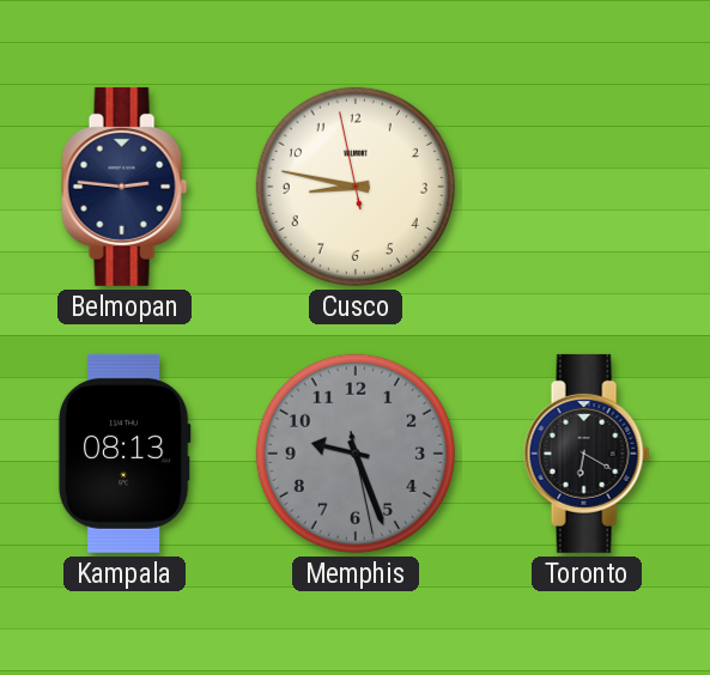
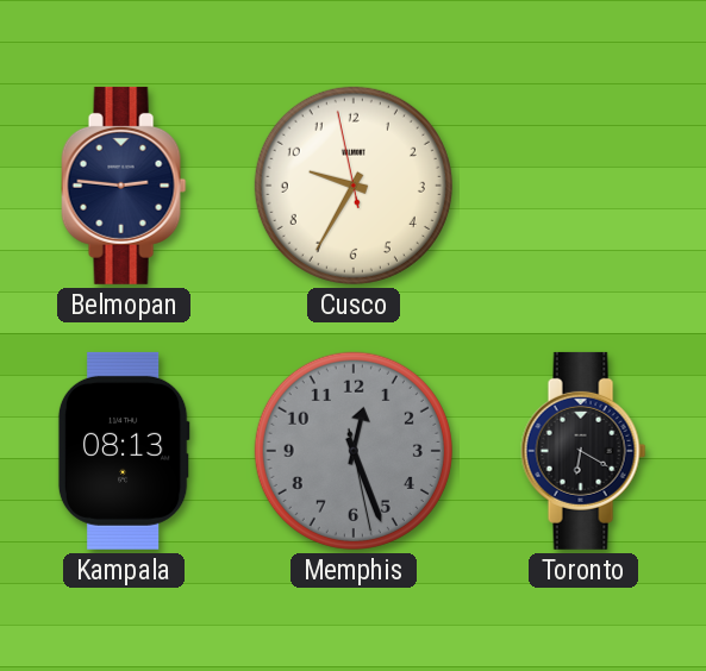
Cusco: 8:46 -> 9:34 (354, 186)
Memphis: 9:26 -> 12:26 (354, 451)
